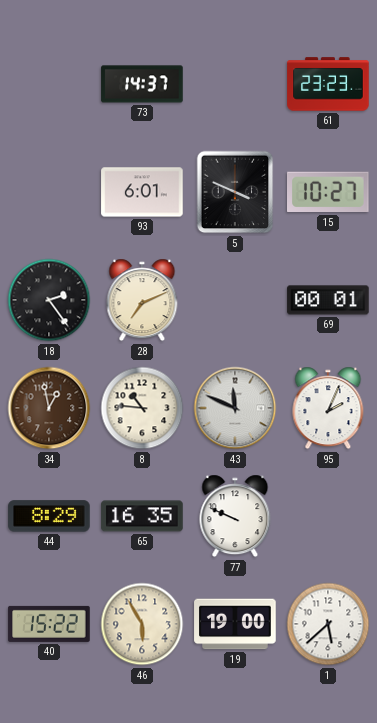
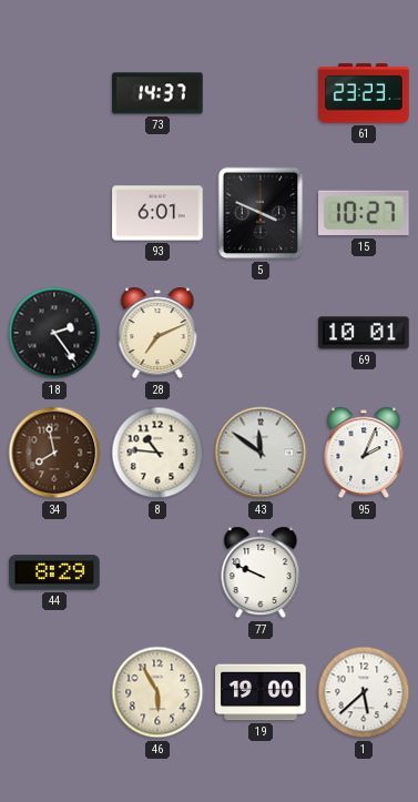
69: 00:01 -> 10:01 (364, 333)
34: 12:58 -> 7:58 (54, 453)
43: 11:49 -> 11:51 (261, 453)
65: 16:35 -> none (142, 516)
40: 15:22 -> none (49, 624)
